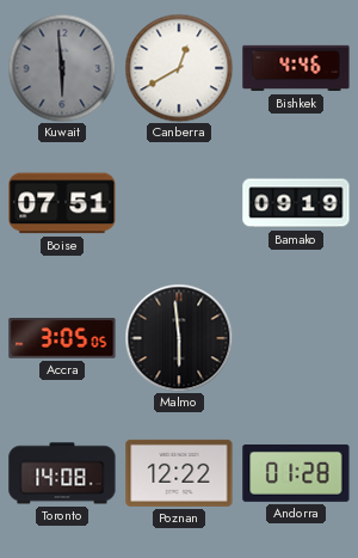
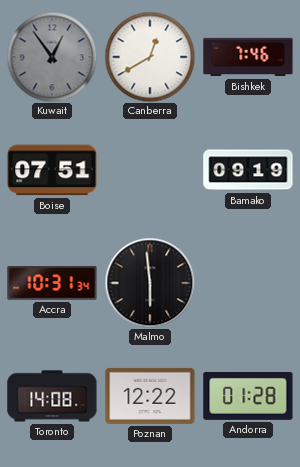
Kuwait: 5:59 -> 12:54 (52, 57)
Bishkek: 4:46 -> 7:46 (248, 57)
Accra: 3:05 -> 10:31 (52, 283)
